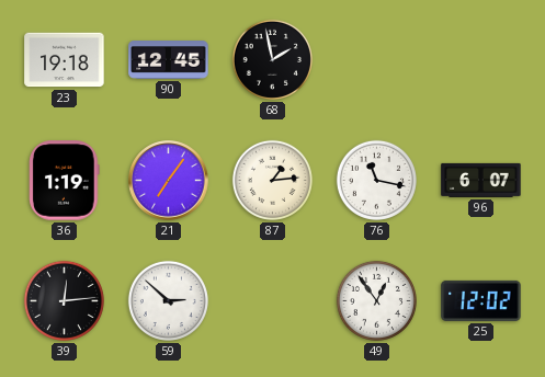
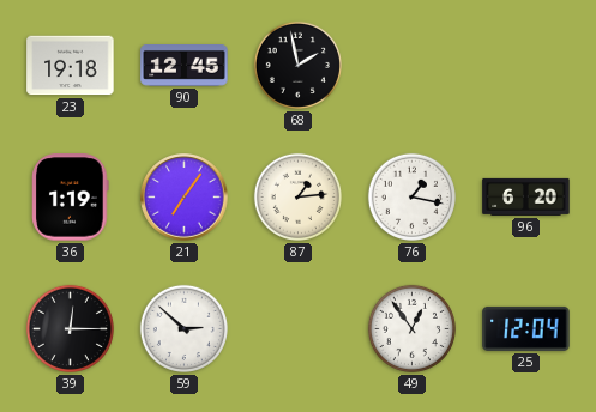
76: 11:17 -> 1:17 (411, 196)
96: 6:07 -> 6:20 (526, 196)
39: 12:14 -> 12:15 (70, 328)
25: 12:02 -> 12:04 (526, 328)
